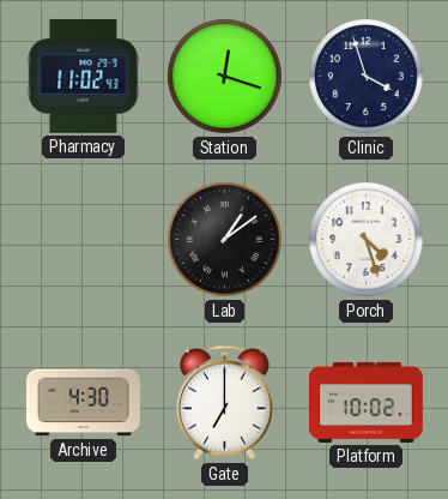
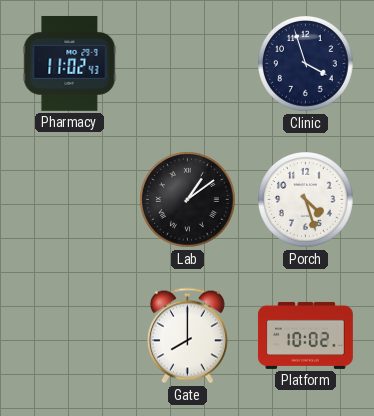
Station: 12:18 -> none (225, 77)
Archive: 4:30 -> none (83, 403)
Gate: 7:00 -> 8:00 (187, 336)
